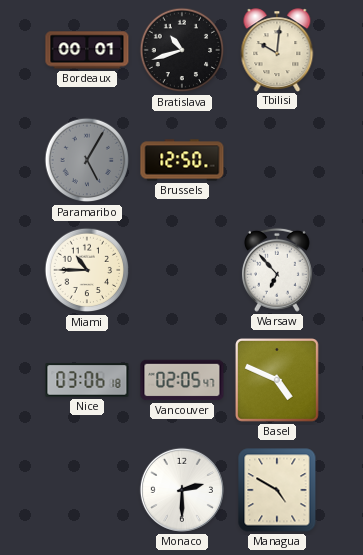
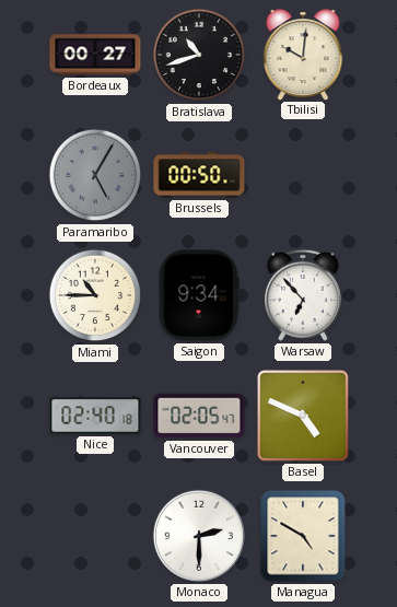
Bordeaux: 00:01 -> 00:27 (95, 55)
Brussels: 12:50 -> 00:50 (199, 175)
Saigon: none -> 9:34 (199, 295)
Nice: 03:06 -> 02:40 (95, 416)
